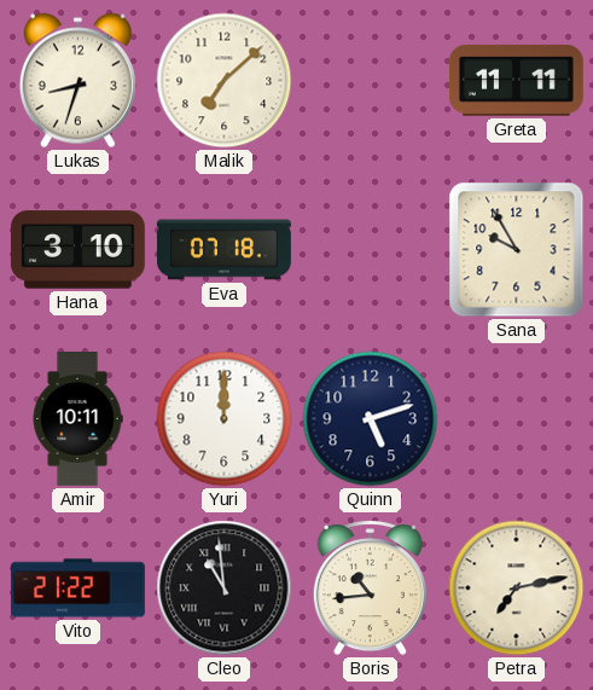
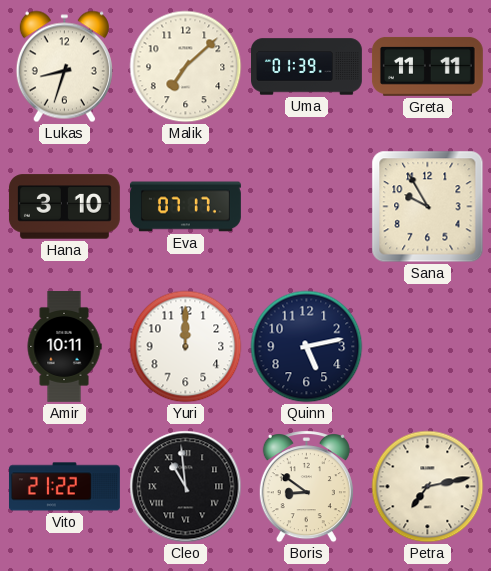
Uma: none -> 01:39 (307, 67)
Eva: 07:18 -> 07:17 (185, 207)
Quinn: 5:12 -> 5:13 (307, 347)
Boris: 10:44 -> 8:51 (306, 487)
